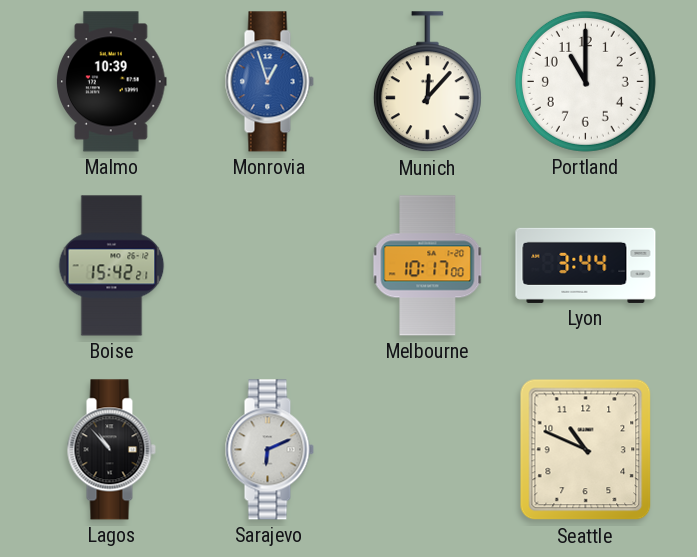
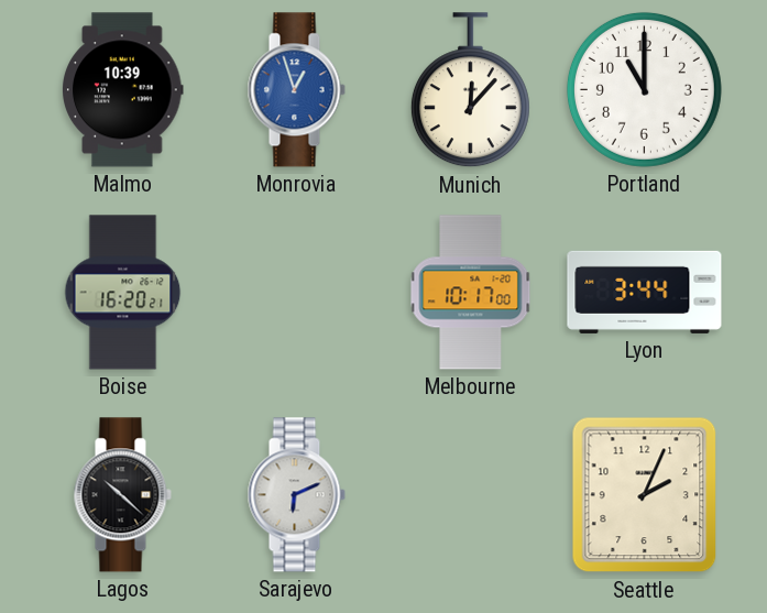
Boise: 15:42 -> 16:20 (123, 293)
Lagos: 10:53 -> 10:22 (122, 495)
Seattle: 10:49 -> 2:04 (645, 495)
